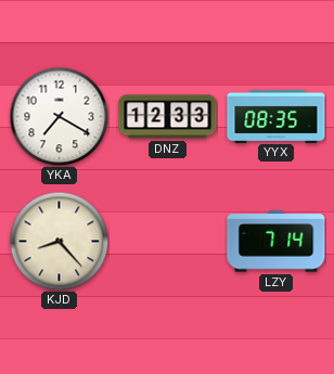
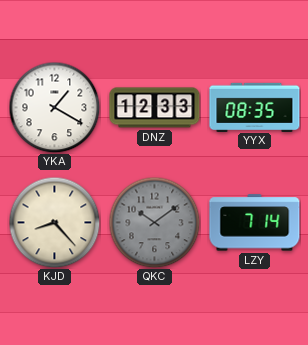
YKA: 7:20 -> 1:20 (54, 107)
QKC: none -> 10:09 (154, 222)
